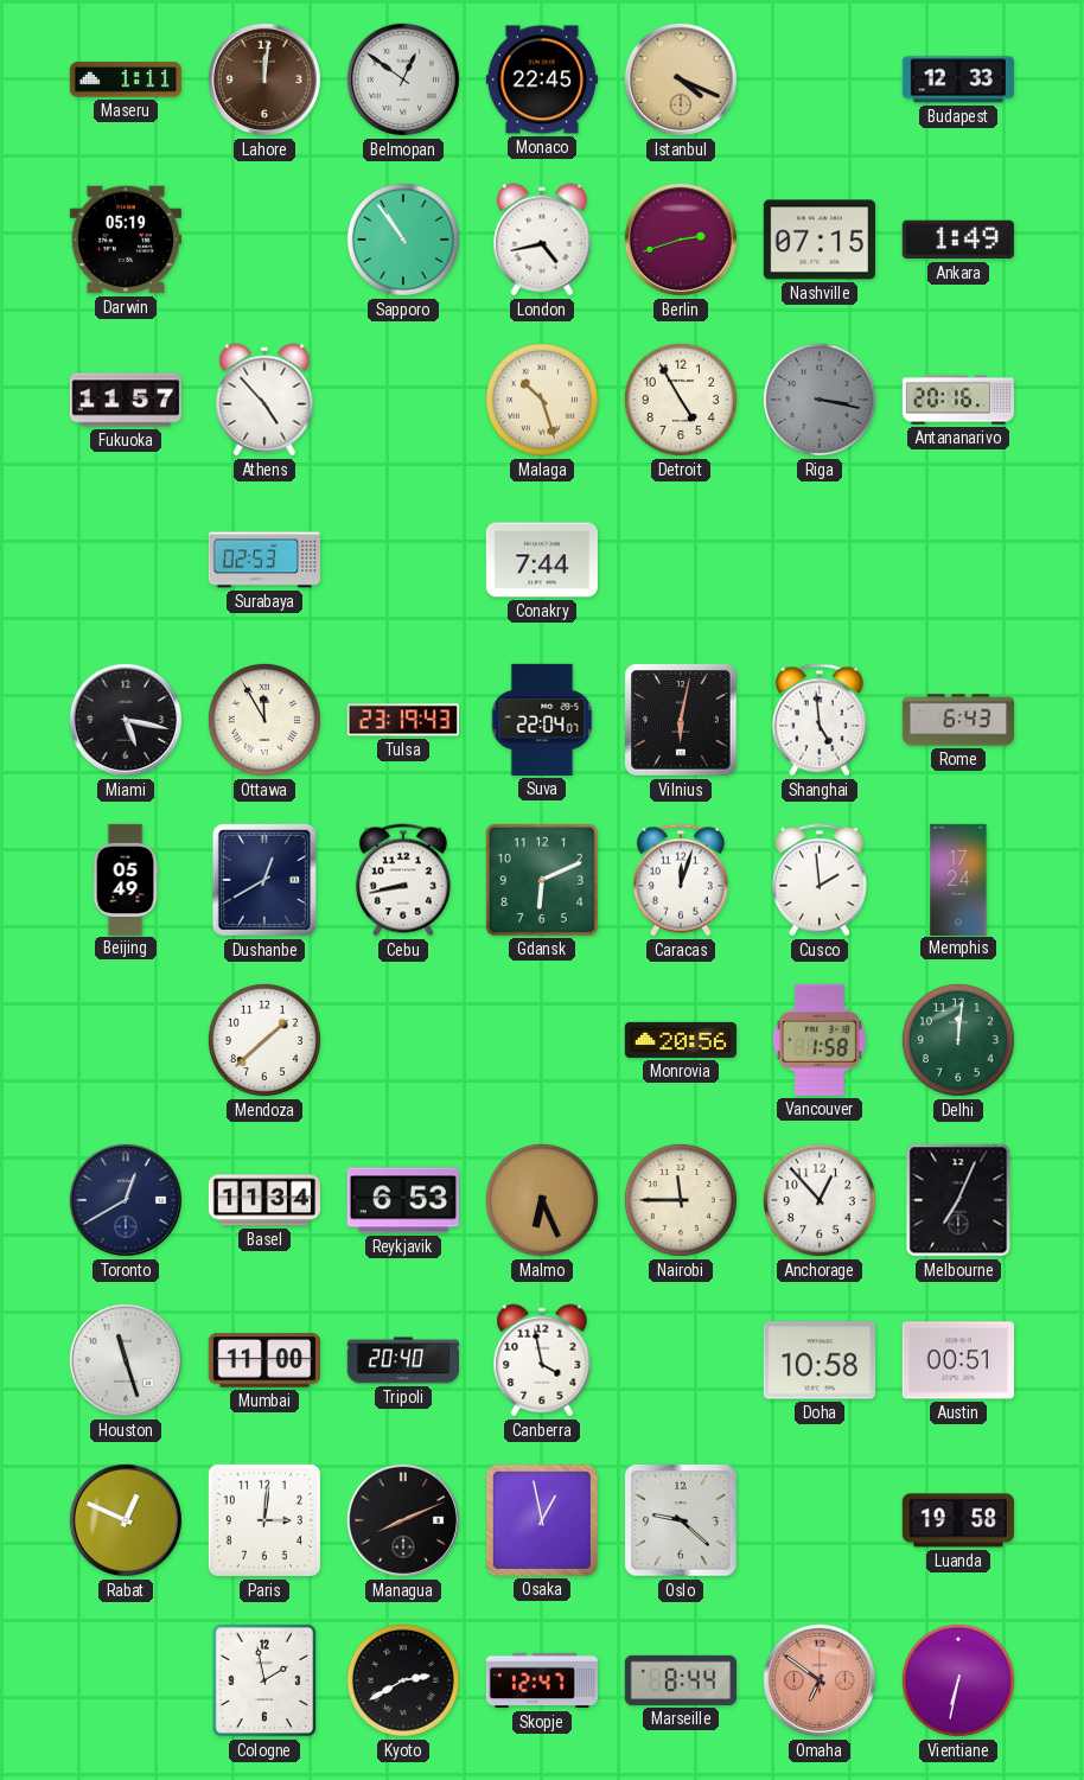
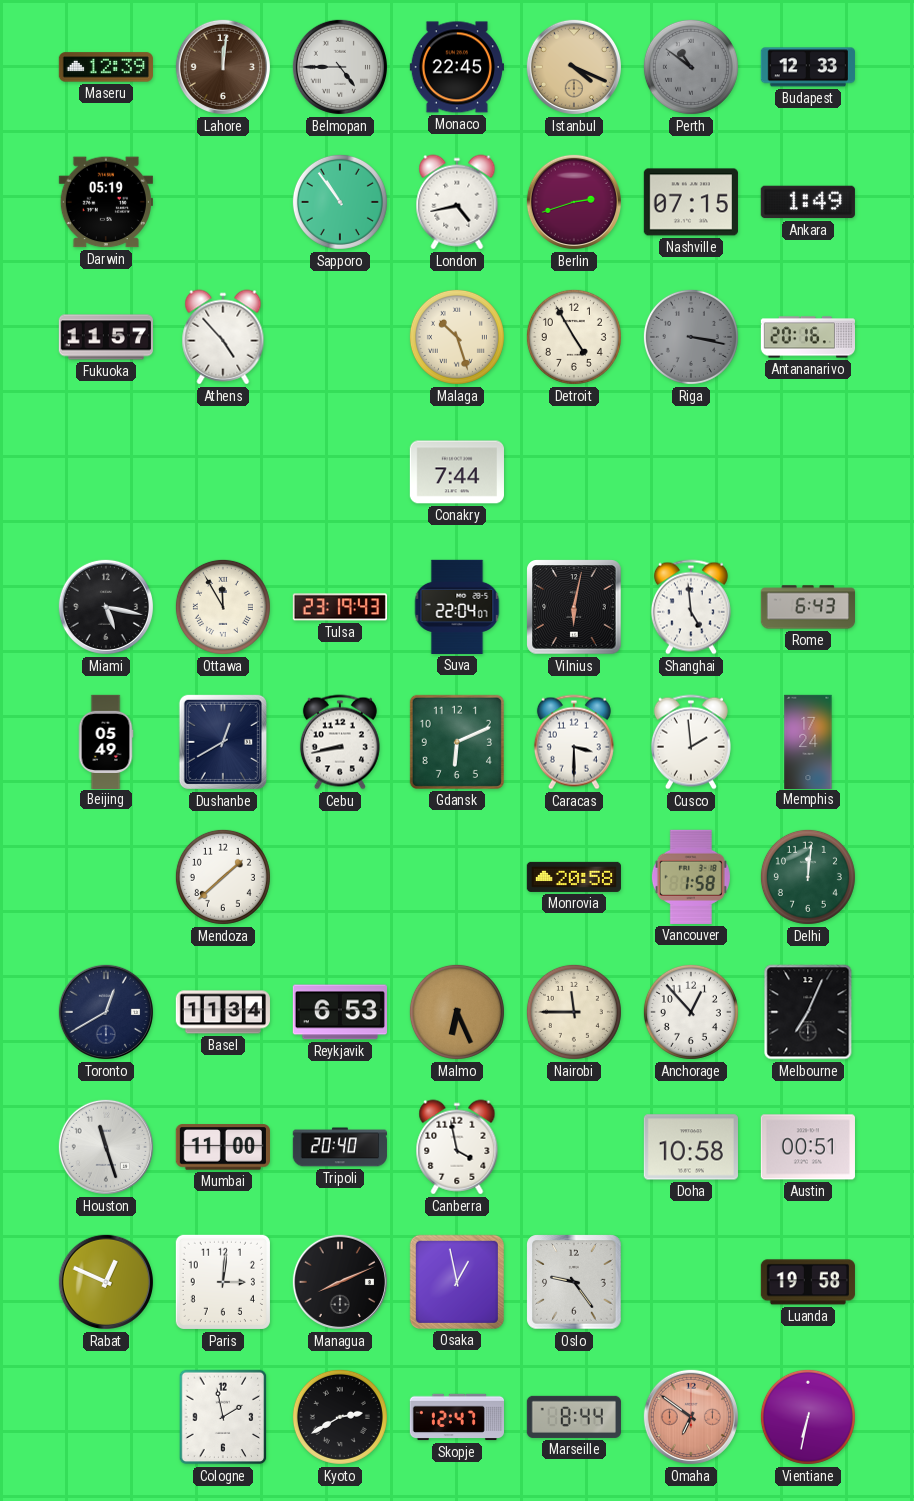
Maseru: 1:11 -> 12:39 (106, 67)
Belmopan: 12:51 -> 4:45 (340, 67)
Perth: none -> 10:51 (691, 67)
Surabaya: 02:53 -> none (263, 560)
Caracas: 12:03 -> 3:30 (574, 742)
Monrovia: 20:56 -> 20:58 (574, 877)
Oslo: 9:22 -> 9:24 (574, 1282)
